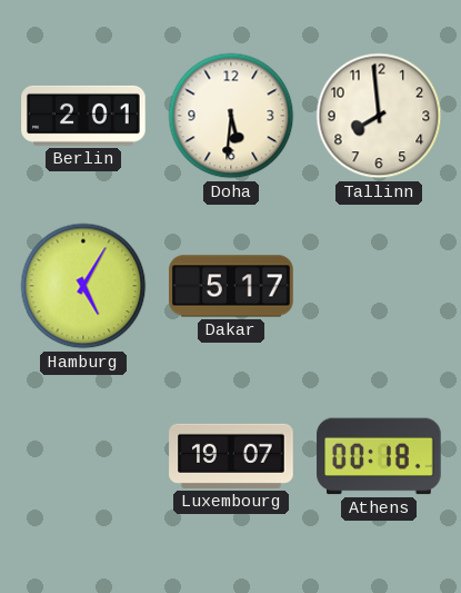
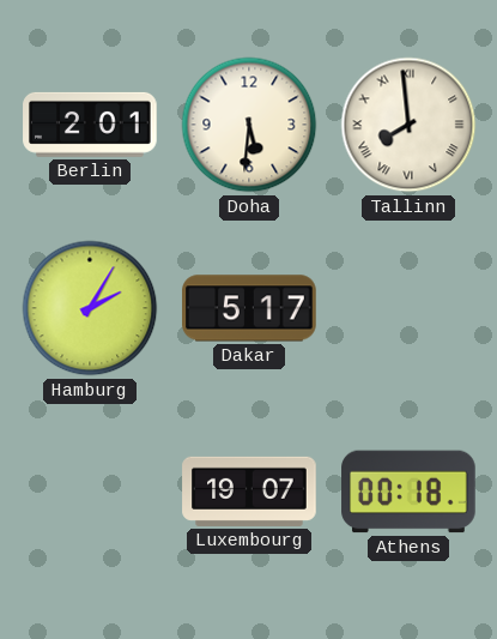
Tallinn numerals: Arabic -> Roman (408, 125)
Hamburg: 5:05 -> 2:05 (90, 308)
